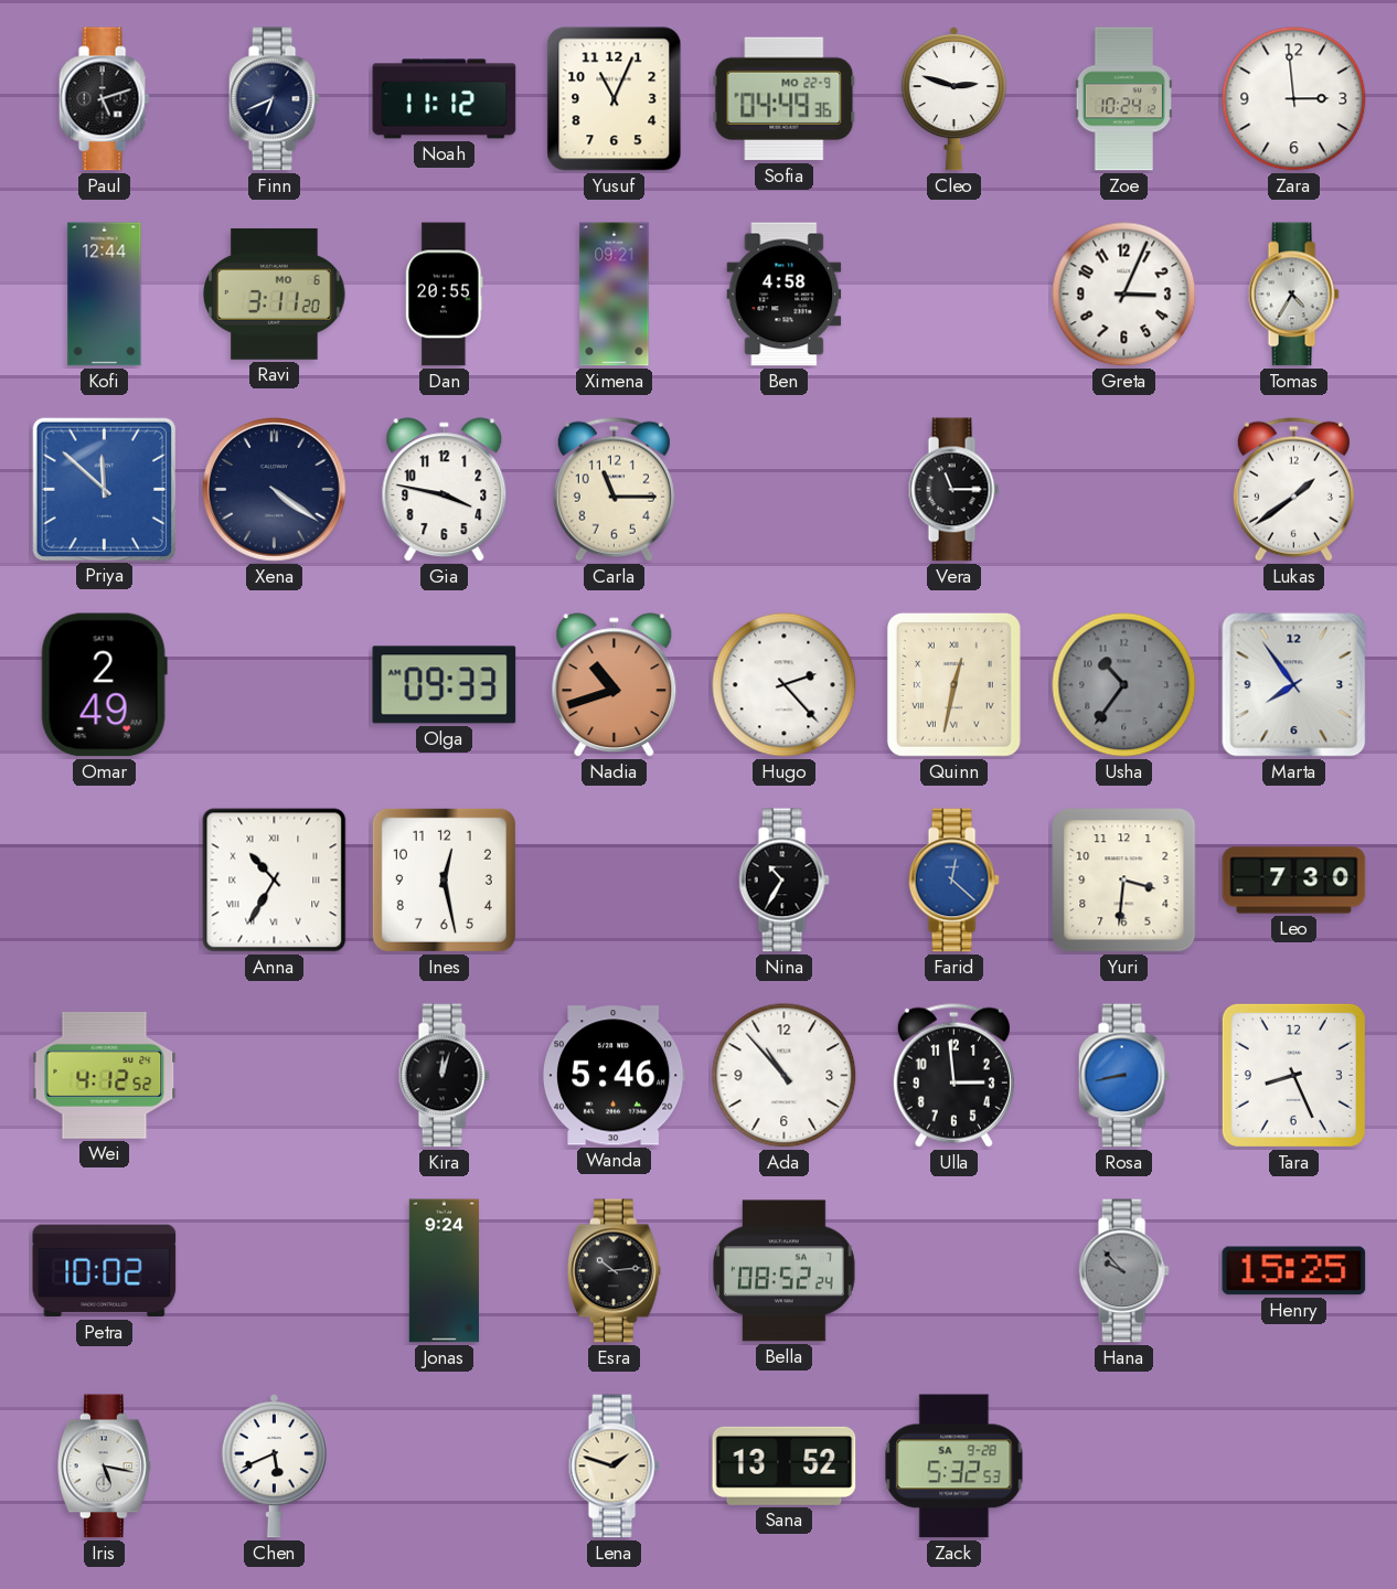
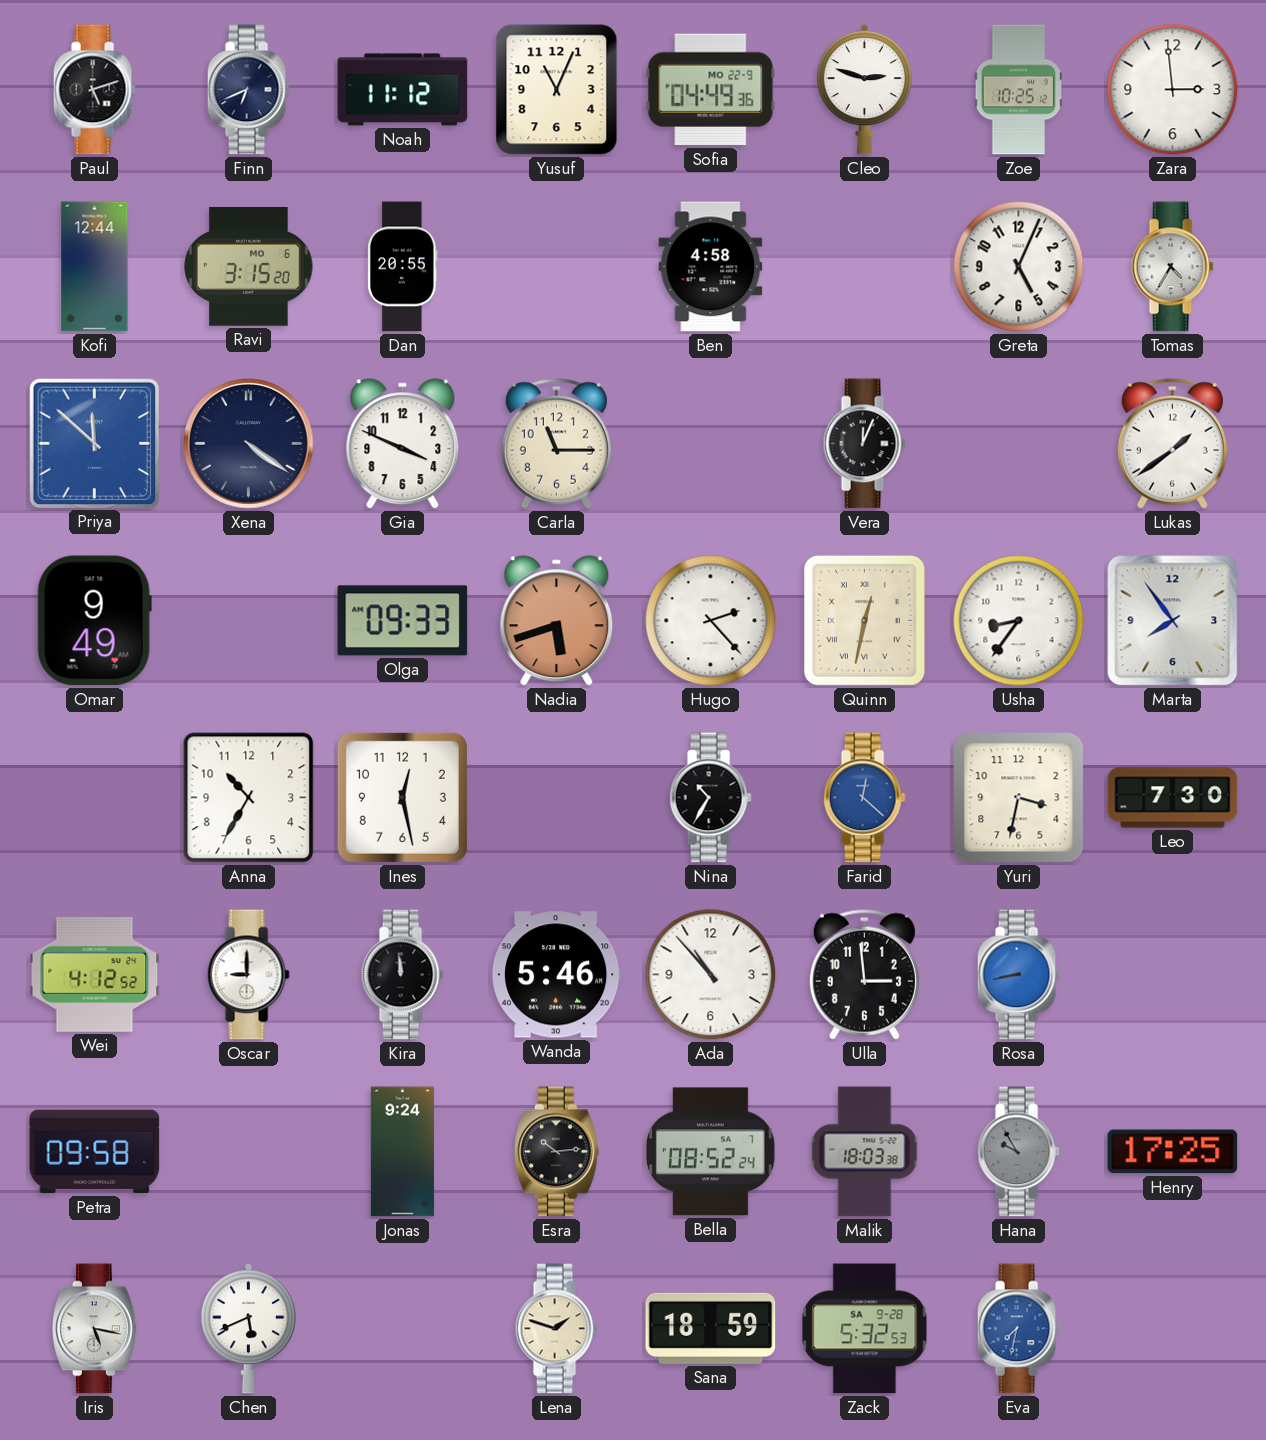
Zoe: 10:24 -> 10:25 (1018, 90)
Ravi: 3:11 -> 3:15 (249, 266)
Ximena: 09:21 -> none (615, 295)
Greta: 3:04 -> 5:04 (1019, 267)
Gia: 3:47 -> 3:49 (403, 444)
Vera: 11:15 -> 12:04 (864, 444)
Omar: 2:49 -> 9:49 (94, 621)
Nadia: 10:42 -> 5:42 (557, 621)
Usha: 10:36 -> 8:36 (1019, 621)
Usha dial: grey -> white (1019, 621)
Anna numerals: Roman -> Arabic (249, 798)
Yuri: 3:31 -> 3:32 (1019, 798)
Oscar: none -> 9:00 (248, 975)
Kira: 12:03 -> 11:59 (402, 975)
Tara: 8:26 -> none (1293, 1075)
Petra: 10:02 -> 09:58 (95, 1152)
Malik: none -> 18:03 (865, 1152)
Hana: 9:53 -> 9:55 (1018, 1152)
Henry: 15:25 -> 17:25 (1173, 1152)
Sana: 13:52 -> 18:59 (711, 1328)
Eva: none -> 7:32 (1018, 1329)
